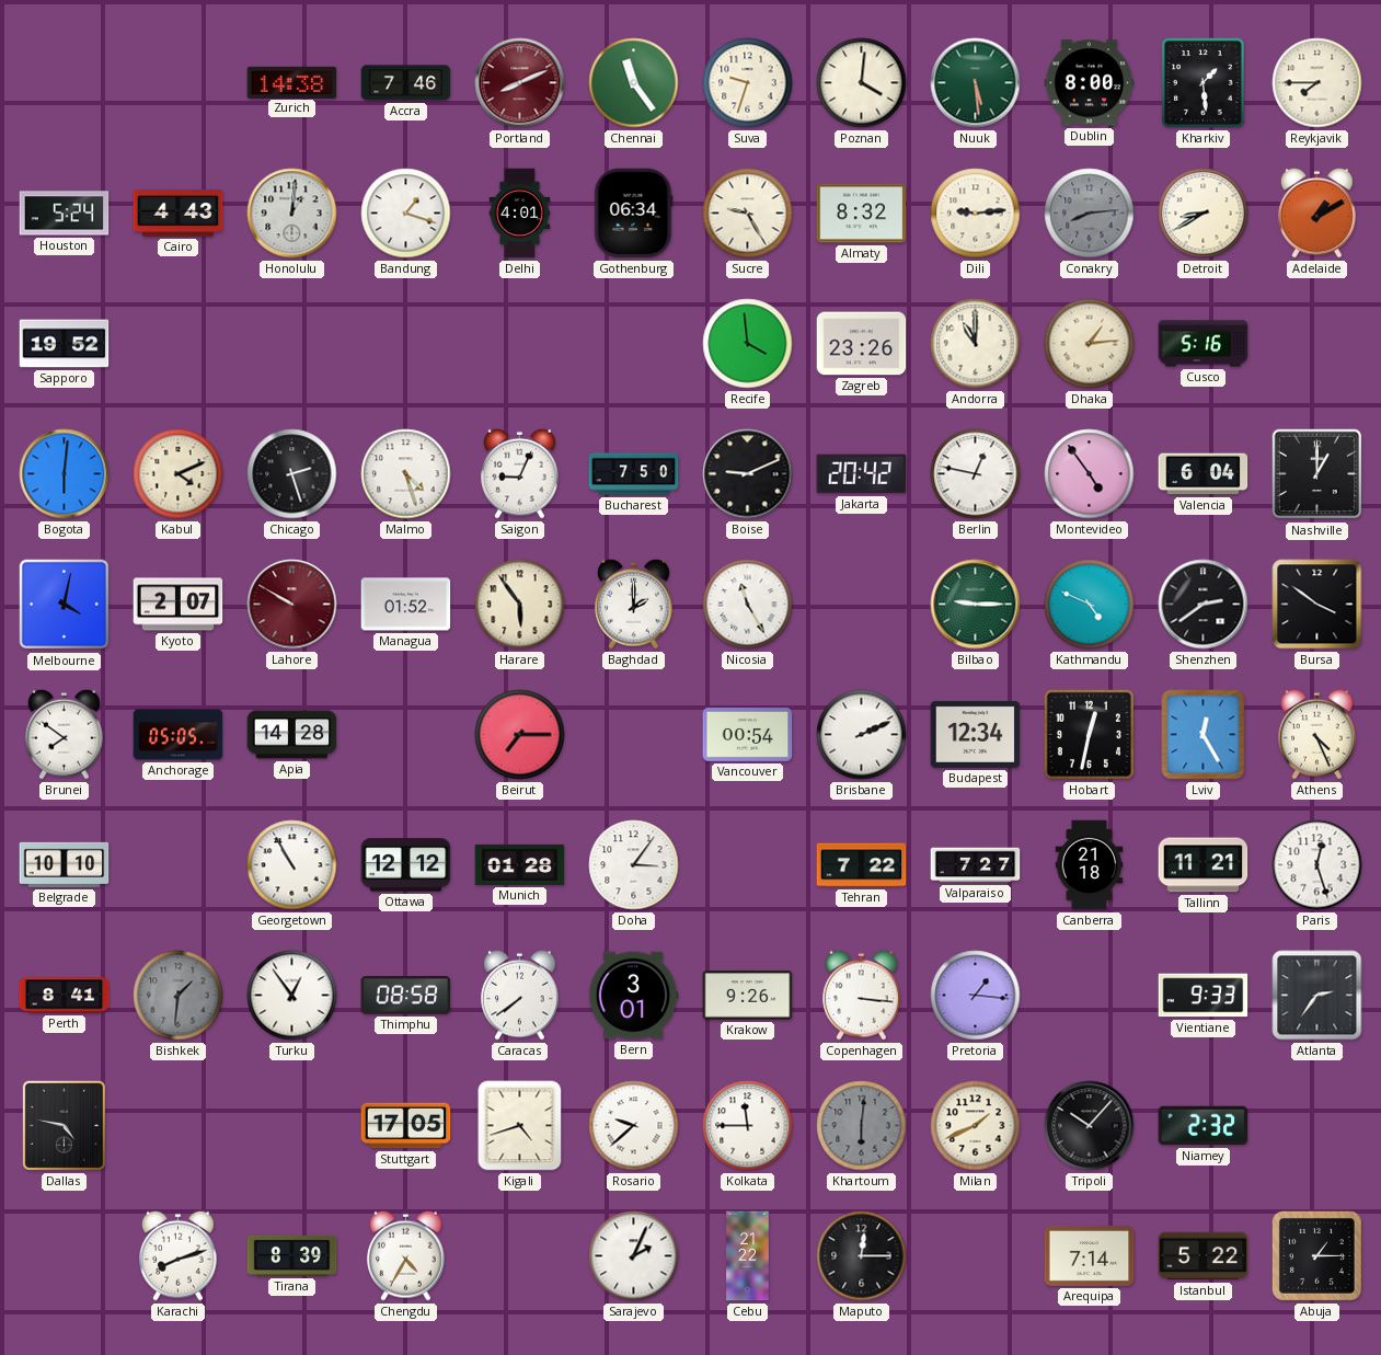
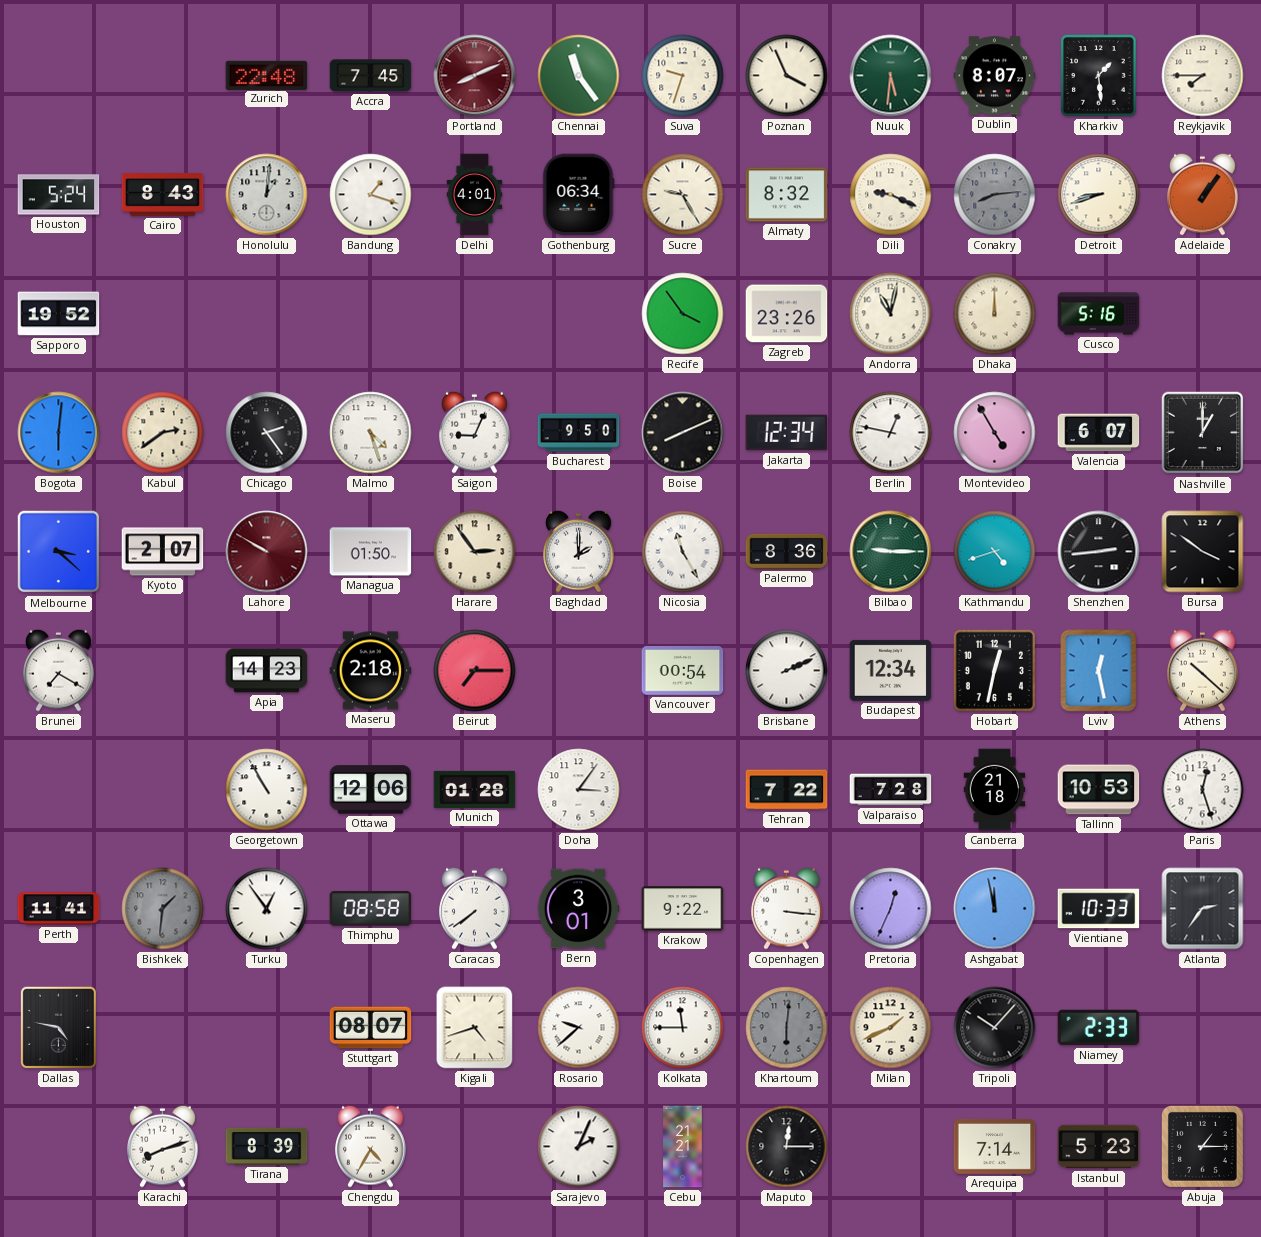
Zurich: 14:38 -> 22:48 (267, 75)
Accra: 7:46 -> 7:45 (371, 76)
Poznan: 4:01 -> 3:56 (787, 76)
Nuuk: 5:29 -> 5:31 (891, 76)
Dublin: 8:00 -> 8:07 (995, 76)
Cairo: 4:43 -> 8:43 (163, 195)
Dili: 9:14 -> 9:19 (891, 195)
Detroit: 8:40 -> 8:42 (1099, 195)
Adelaide: 1:10 -> 1:06 (1203, 194)
Recife: 3:59 -> 3:54 (683, 314)
Andorra: 11:00 -> 11:02 (891, 314)
Dhaka: 1:14 -> 12:00 (995, 314)
Kabul: 4:11 -> 2:39 (163, 433)
Chicago: 2:27 -> 2:24 (267, 433)
Bucharest: 7:50 -> 9:50 (579, 433)
Boise: 9:11 -> 8:11 (683, 433)
Jakarta: 20:42 -> 12:34 (787, 433)
Montevideo: 4:54 -> 4:55 (995, 433)
Valencia: 6:04 -> 6:07 (1099, 433)
Melbourne: 4:02 -> 3:22 (59, 552)
Managua: 01:52 -> 01:50 (371, 552)
Harare: 5:54 -> 2:54 (475, 552)
Palermo: none -> 8:36 (787, 551)
Kathmandu: 4:49 -> 4:42 (995, 552)
Shenzhen: 2:39 -> 2:44 (1099, 552)
Brunei: 7:51 -> 7:20 (59, 670)
Anchorage: 05:05 -> none (179, 735)
Apia: 14:28 -> 14:23 (267, 671)
Maseru: none -> 2:18 (371, 671)
Lviv: 12:25 -> 12:28 (1099, 671)
Athens: 4:26 -> 10:22 (1203, 670)
Belgrade: 10:10 -> none (65, 864)
Ottawa: 12:12 -> 12:06 (371, 790)
Valparaiso: 7:27 -> 7:28 (891, 790)
Tallinn: 11:21 -> 10:53 (1099, 790)
Perth: 8:41 -> 11:41 (59, 909)
Krakow: 9:26 -> 9:22 (683, 909)
Pretoria: 1:16 -> 12:34 (891, 909)
Ashgabat: none -> 11:58 (995, 909)
Vientiane: 9:33 -> 10:33 (1099, 909)
Stuttgart: 17:05 -> 08:07 (371, 1028)
Niamey: 2:32 -> 2:33 (1099, 1028)
Cebu: 21:22 -> 21:21 (683, 1147)
Istanbul: 5:22 -> 5:23 (1099, 1147)
